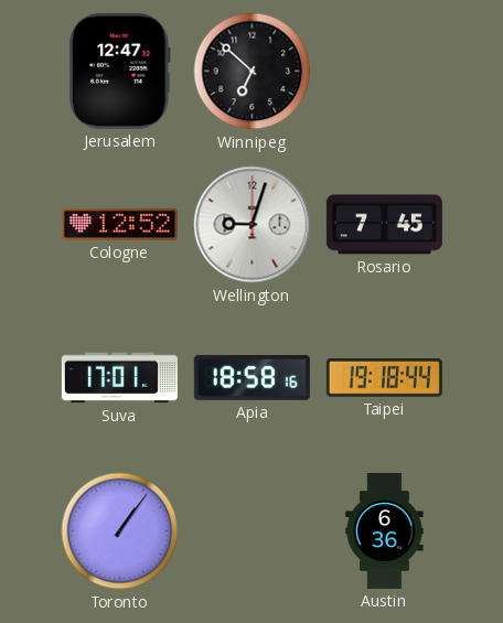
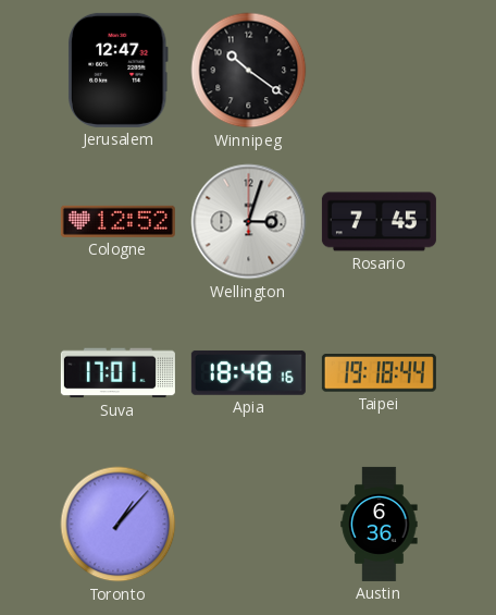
Winnipeg: 6:52 -> 10:21 (249, 71)
Wellington: 9:03 -> 3:03 (249, 222)
Apia: 18:58 -> 18:48 (248, 372)
Toronto: 1:06 -> 1:07 (119, 525)
